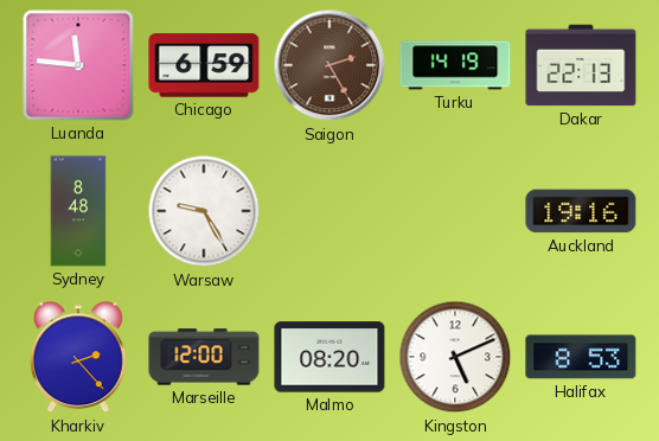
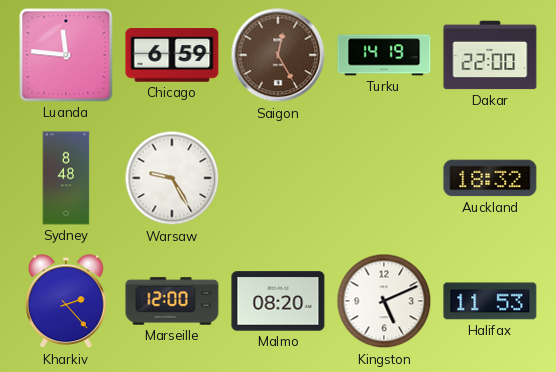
Saigon: 2:25 -> 12:25 (278, 55)
Dakar: 22:13 -> 22:00 (490, 55)
Auckland: 19:16 -> 18:32 (490, 178)
Halifax: 8:53 -> 11:53 (490, 301)
